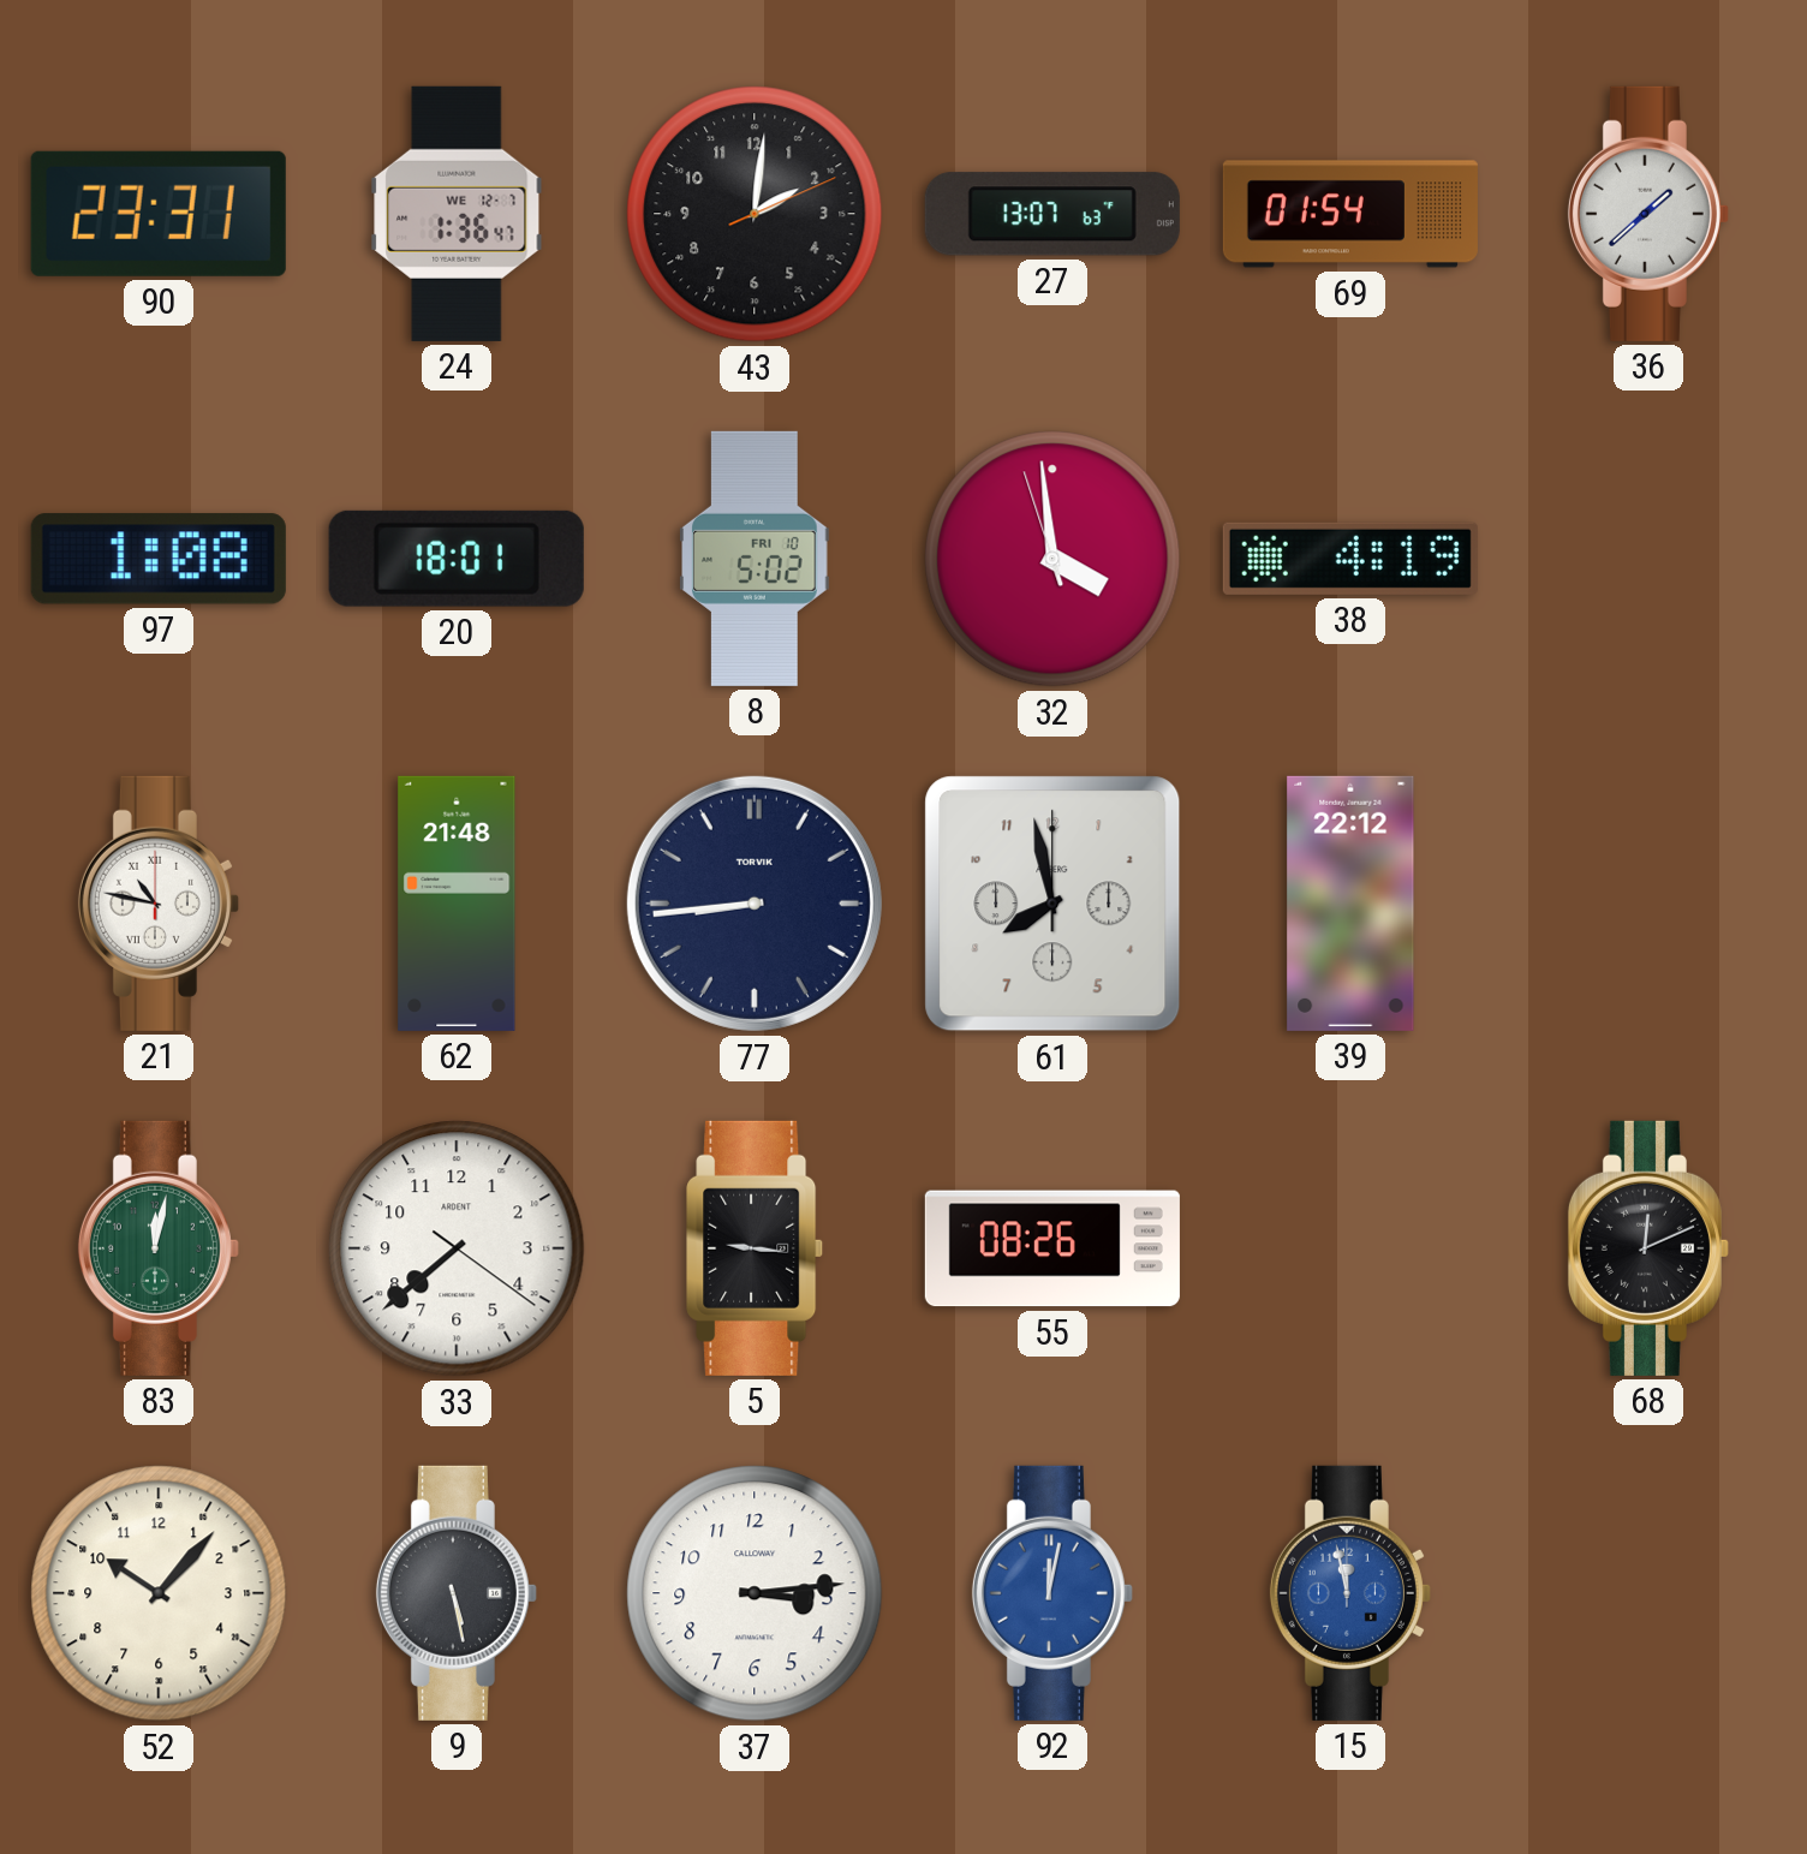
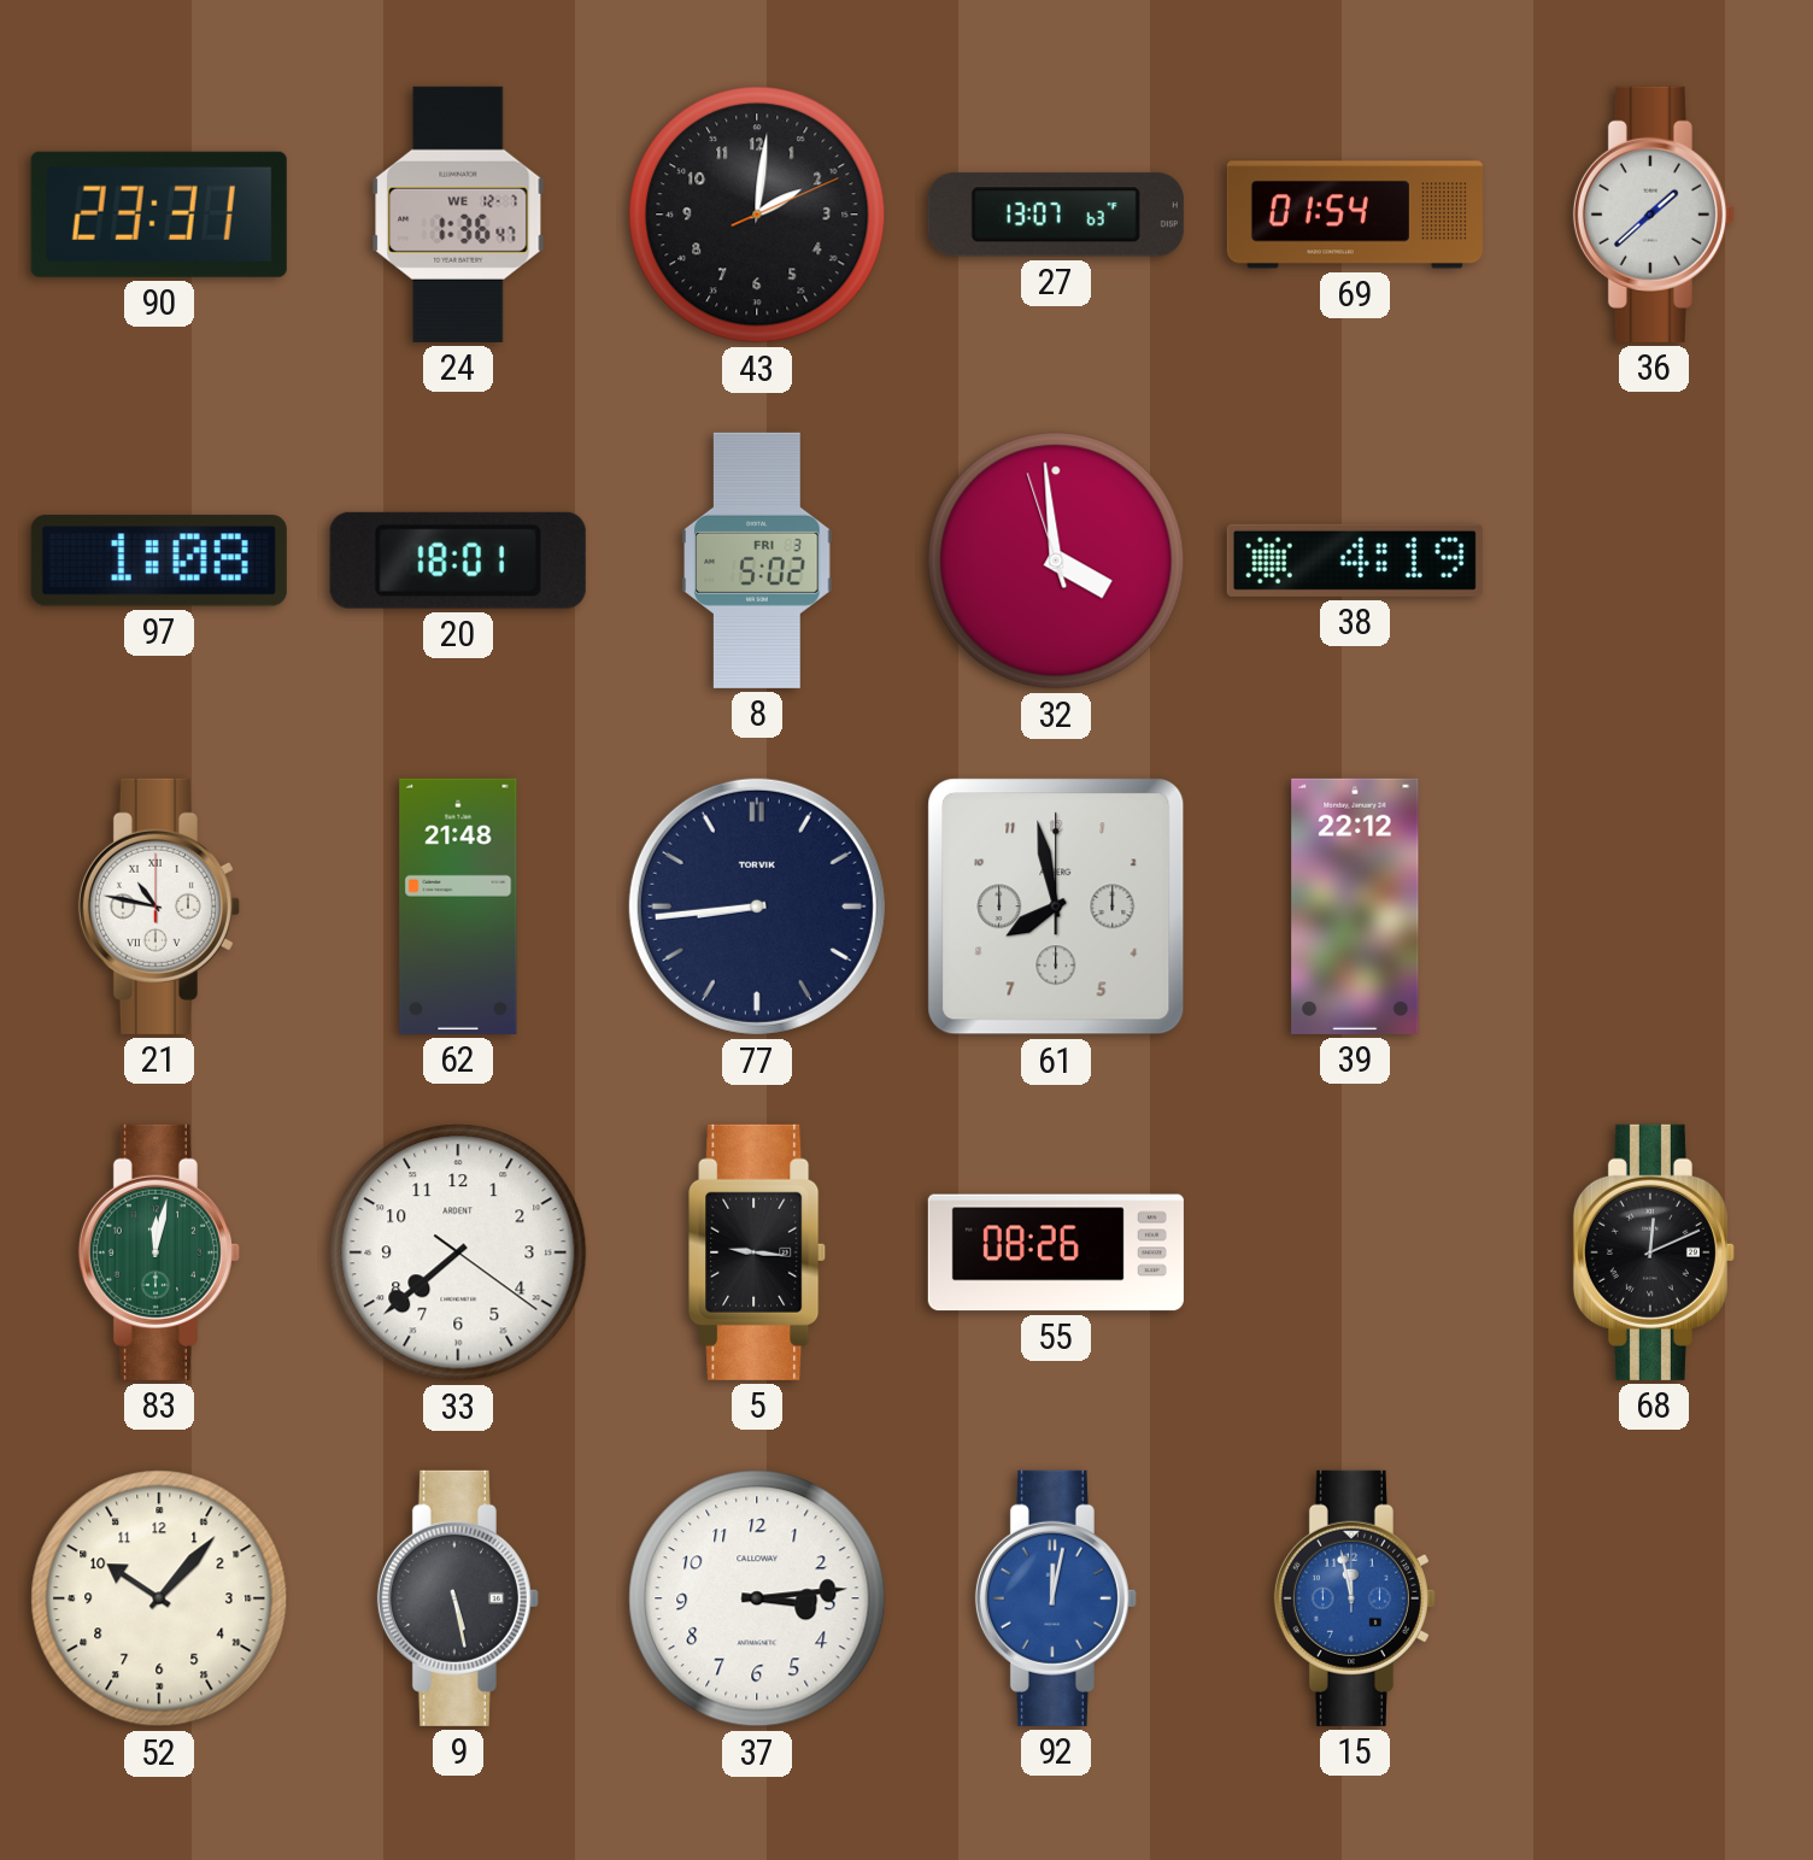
8 date: FRI 10 -> FRI 3 (757, 561)
